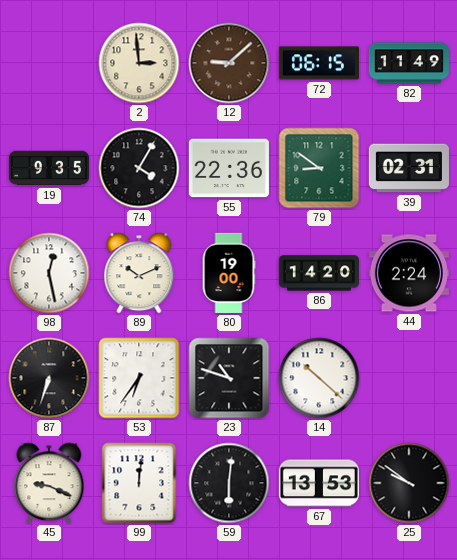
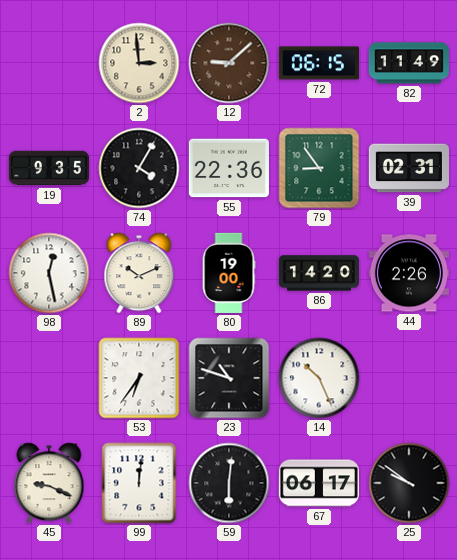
79: 8:51 -> 8:54 (319, 168)
44: 2:24 -> 2:26 (409, 273)
87: 6:33 -> none (49, 378)
14: 10:22 -> 10:26 (319, 378)
67: 13:53 -> 06:17 (319, 483)
